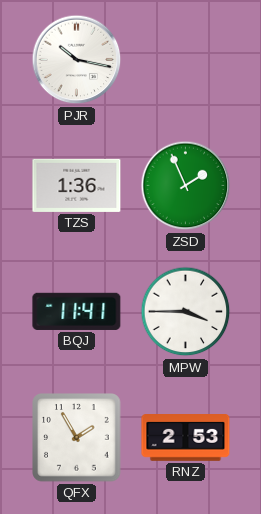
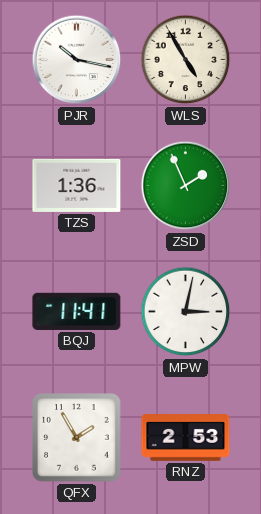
WLS: none -> 4:55 (186, 60)
MPW: 3:45 -> 3:02 (186, 312)
